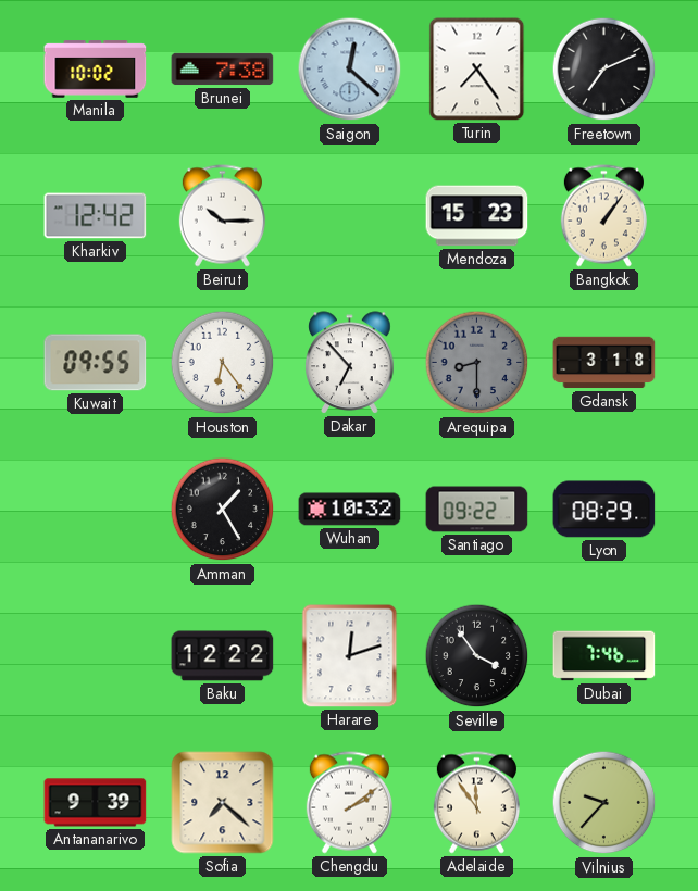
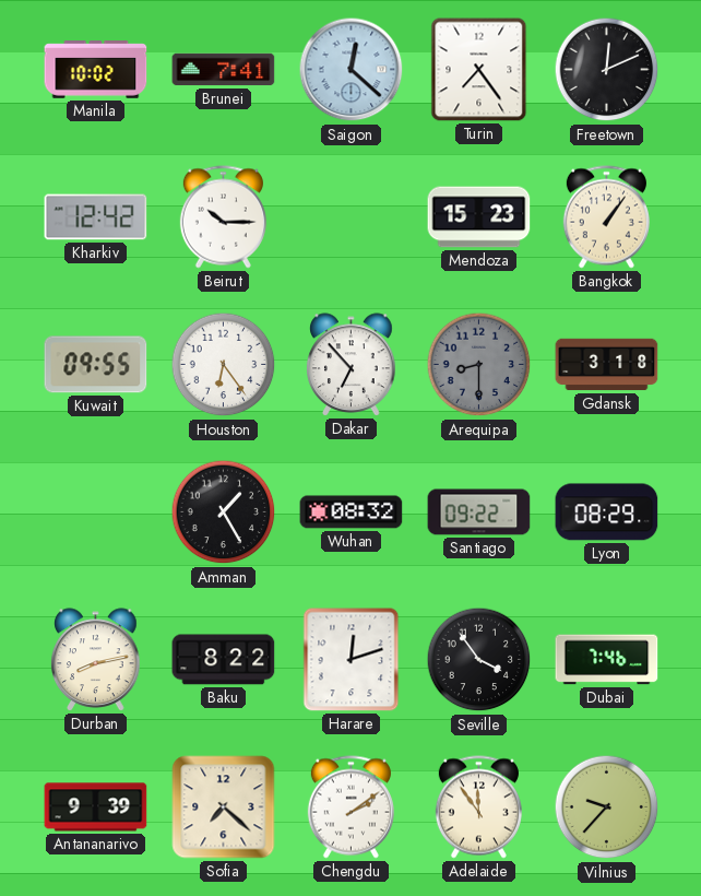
Brunei: 7:38 -> 7:41 (224, 70)
Freetown: 7:11 -> 12:11 (607, 70)
Wuhan: 10:32 -> 08:32 (352, 512)
Durban: none -> 8:13 (96, 660)
Baku: 12:22 -> 8:22 (224, 660)
